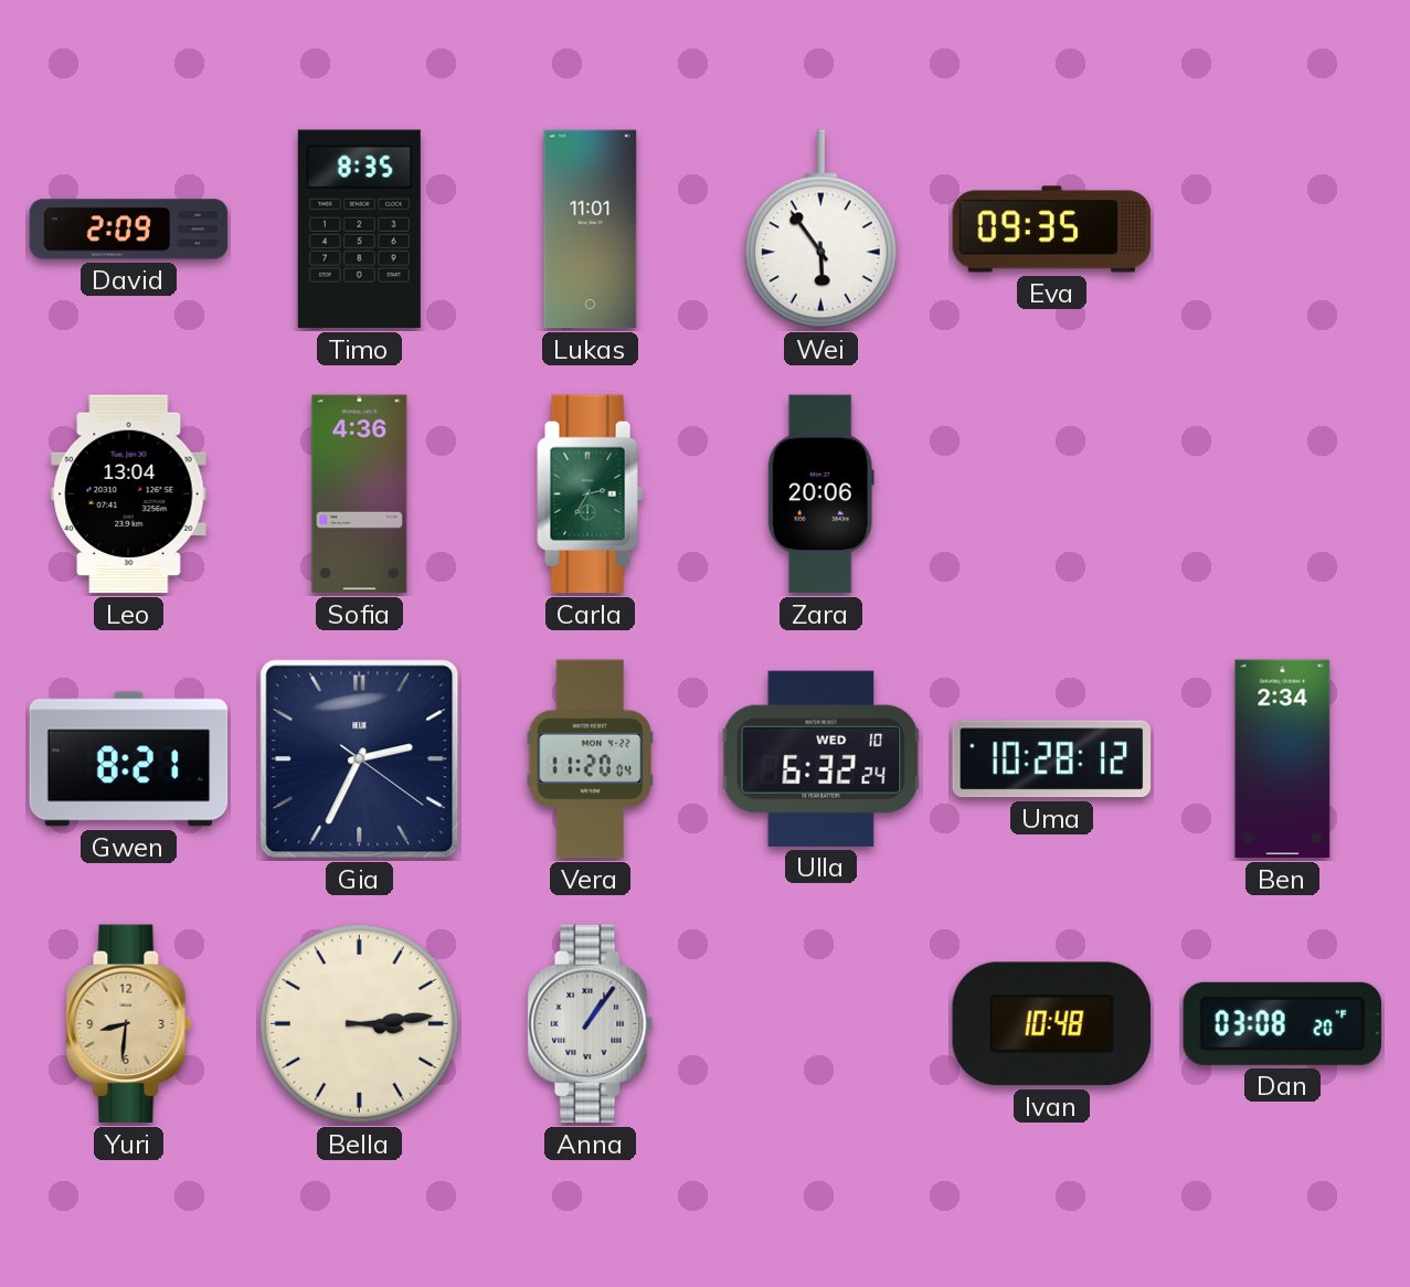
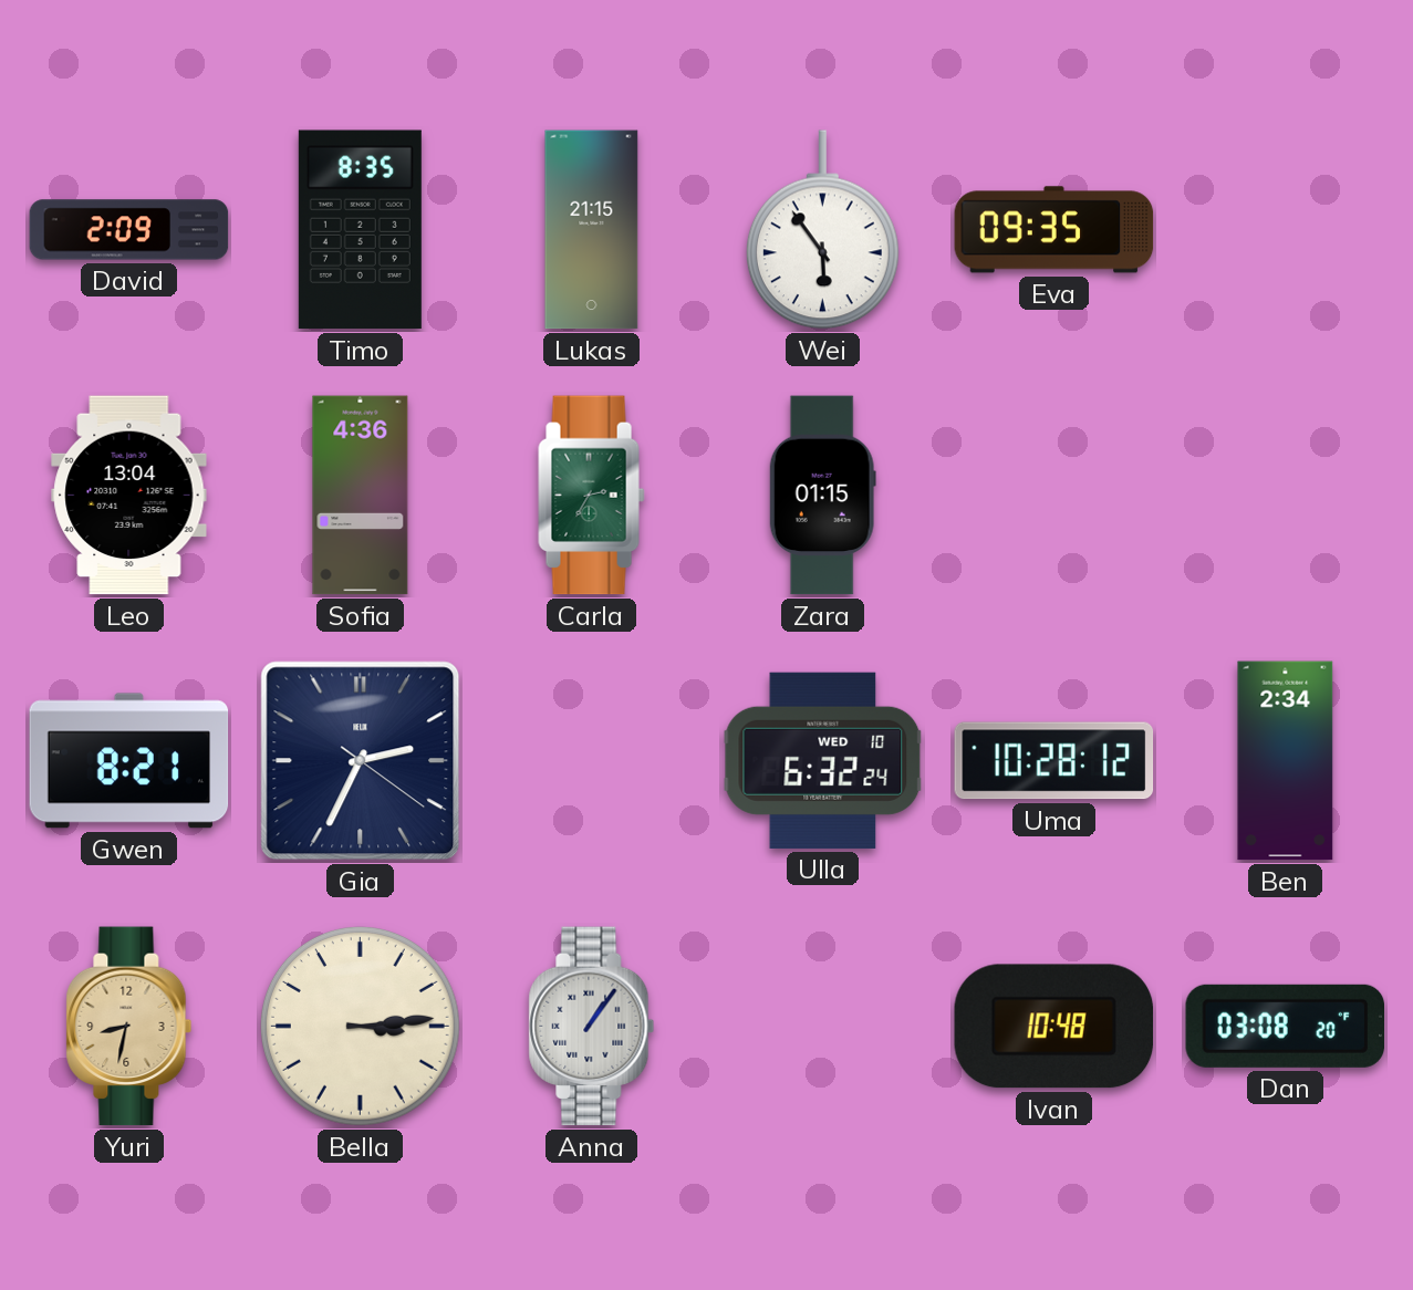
Lukas: 11:01 -> 21:15 (592, 230)
Zara: 20:06 -> 01:15 (822, 496)
Vera: 11:20 -> none (591, 759)
Yuri: 8:31 -> 8:32 (129, 1027)
